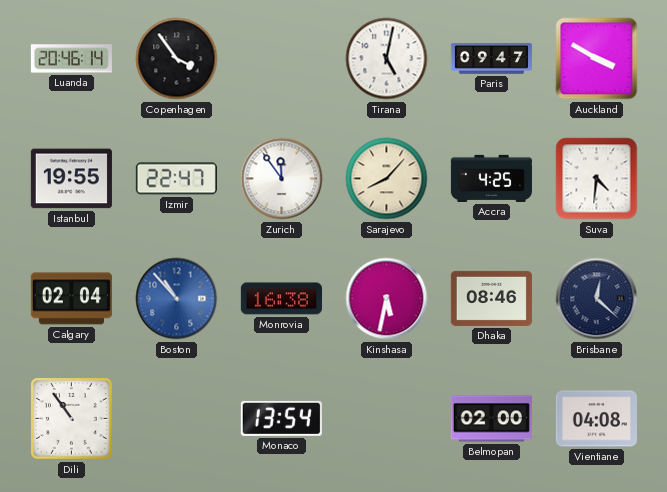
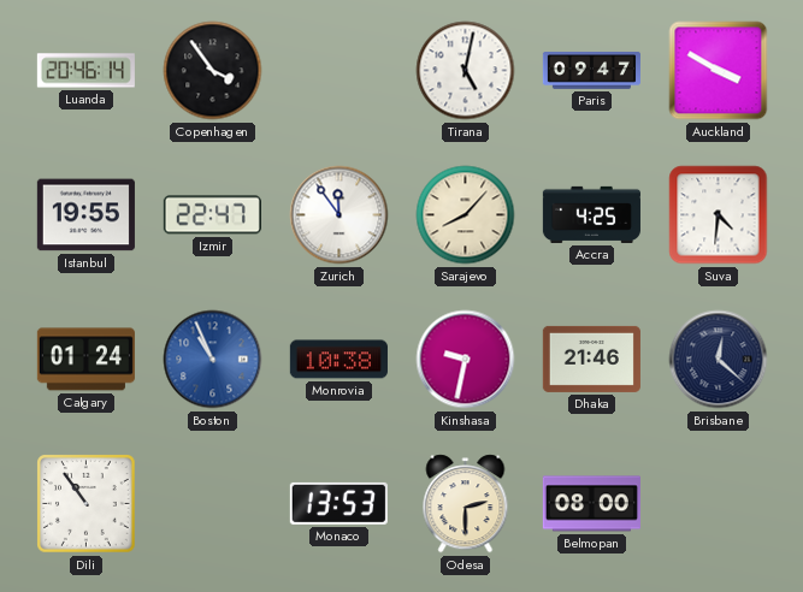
Calgary: 02:04 -> 01:24 (85, 360)
Boston: 10:53 -> 10:56 (213, 360)
Monrovia: 16:38 -> 10:38 (338, 360)
Kinshasa: 5:32 -> 9:32 (466, 360)
Dhaka: 08:46 -> 21:46 (591, 359)
Monaco: 13:54 -> 13:53 (338, 503)
Odesa: none -> 2:30 (466, 504)
Belmopan: 02:00 -> 08:00 (591, 504)
Vientiane: 04:08 -> none (596, 419)
